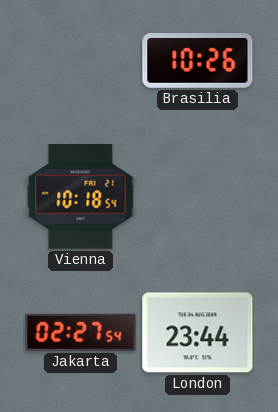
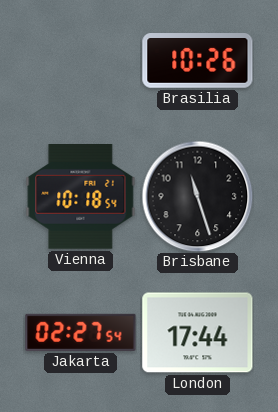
Brisbane: none -> 11:27 (197, 196)
London: 23:44 -> 17:44 (198, 333)
